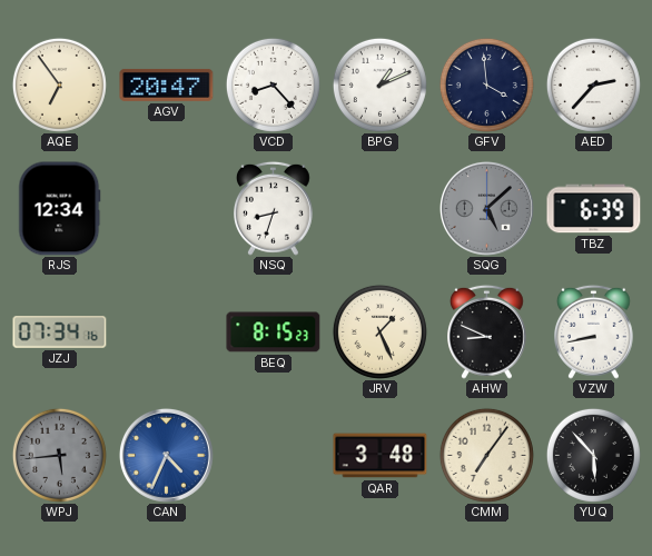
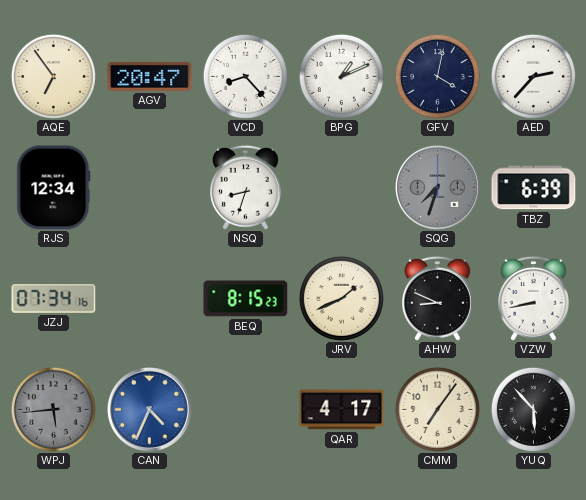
GFV: 3:59 -> 4:02 (437, 76)
SQG: 5:08 -> 7:33 (437, 187)
JRV: 1:26 -> 1:41 (341, 298)
QAR: 3:48 -> 4:17 (342, 410)
